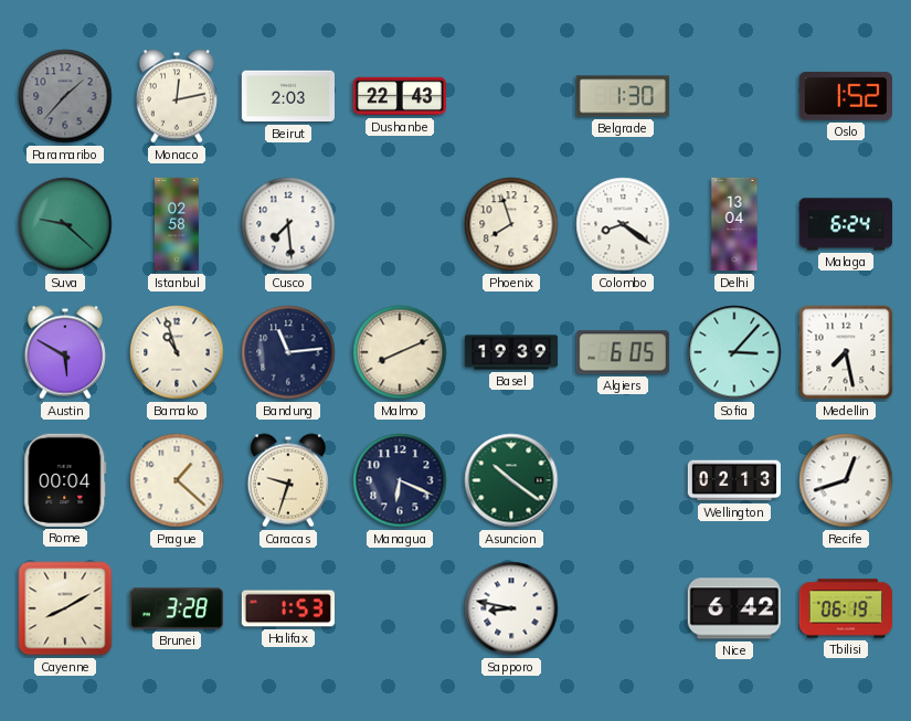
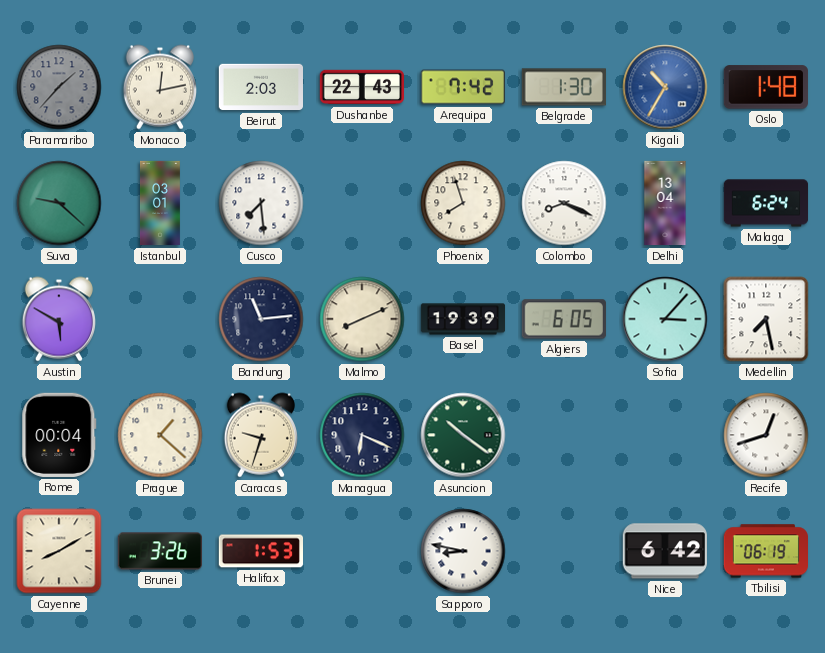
Arequipa: none -> 7:42 (463, 87)
Kigali: none -> 10:35 (665, 87)
Oslo: 1:52 -> 1:48 (766, 87)
Istanbul: 02:58 -> 03:01 (161, 203)
Colombo: 8:21 -> 8:19 (564, 203)
Bamako: 10:57 -> none (177, 352)
Wellington: 02:13 -> none (734, 480)
Brunei: 3:28 -> 3:26 (159, 551)
